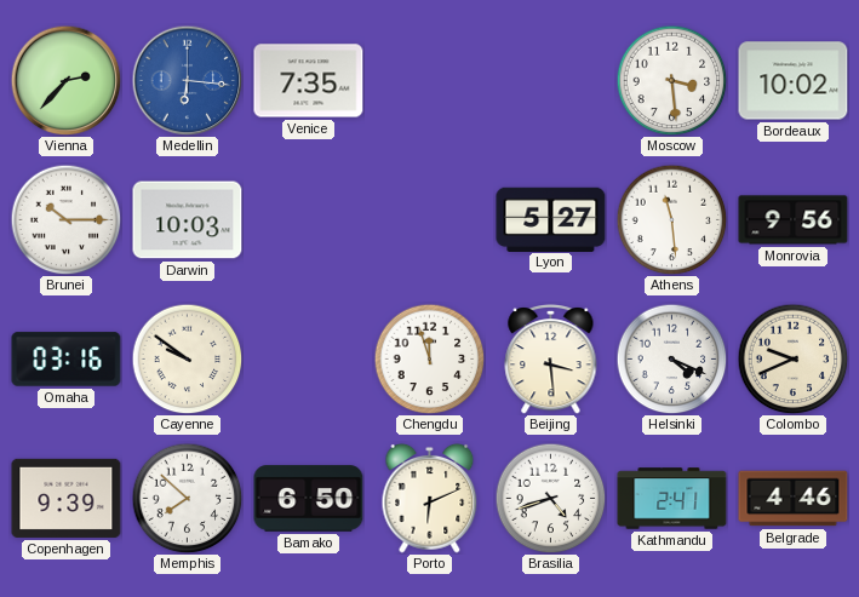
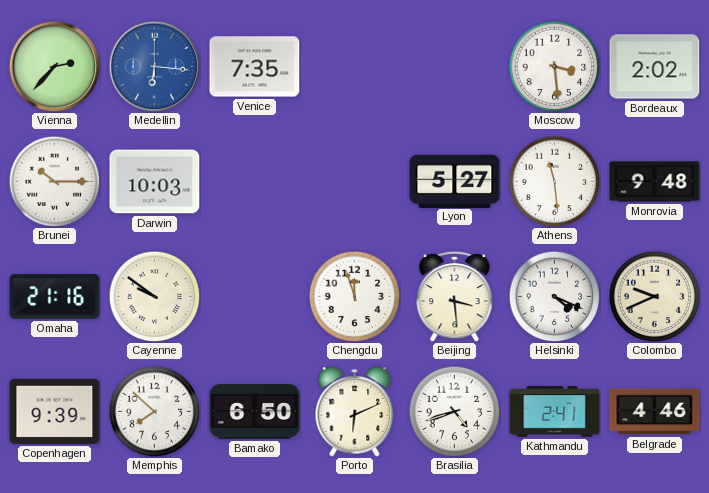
Bordeaux: 10:02 -> 2:02 (655, 67)
Monrovia: 9:56 -> 9:48 (655, 182)
Omaha: 03:16 -> 21:16 (55, 297)
